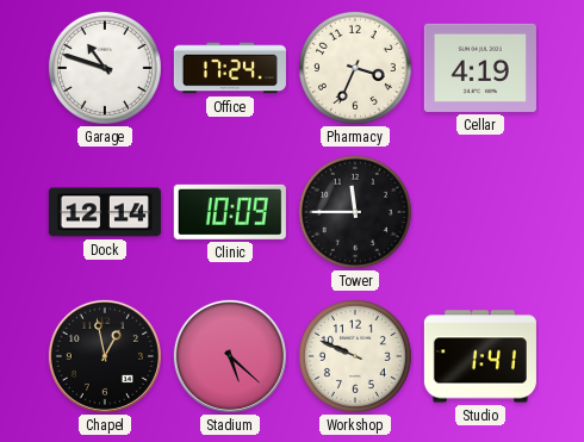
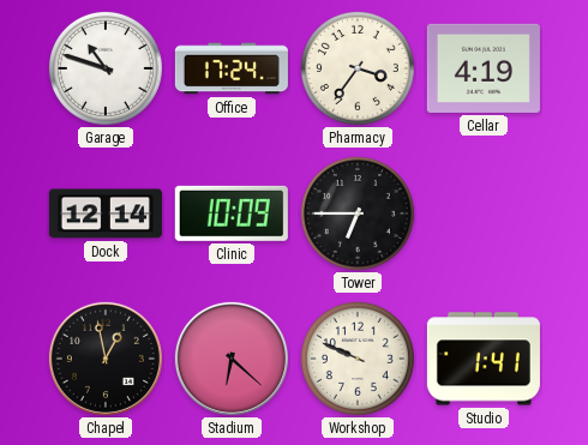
Pharmacy: 3:34 -> 3:36 (358, 68)
Tower: 11:45 -> 6:45 (358, 214)
Stadium: 5:22 -> 6:22 (232, 359)
